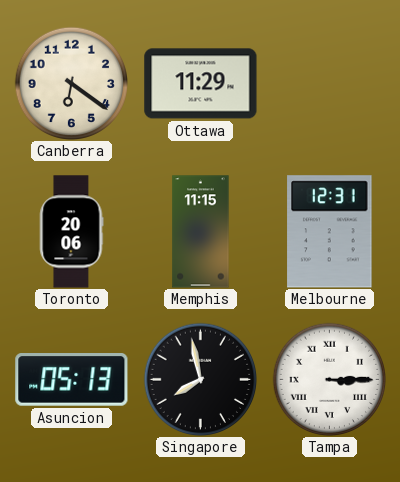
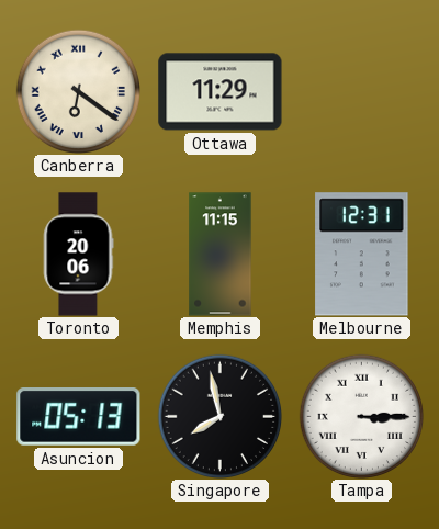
Canberra numerals: Arabic -> Roman (78, 91)
